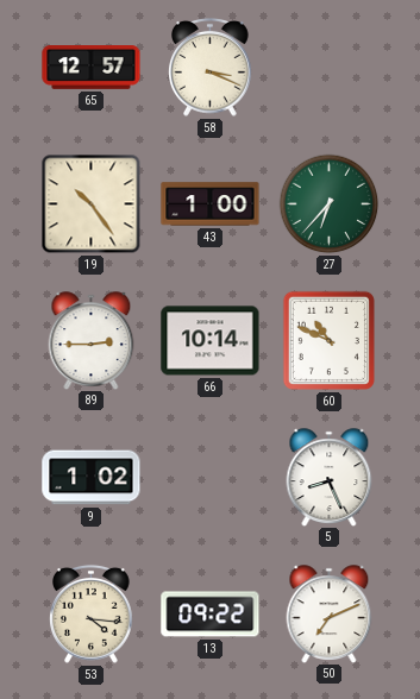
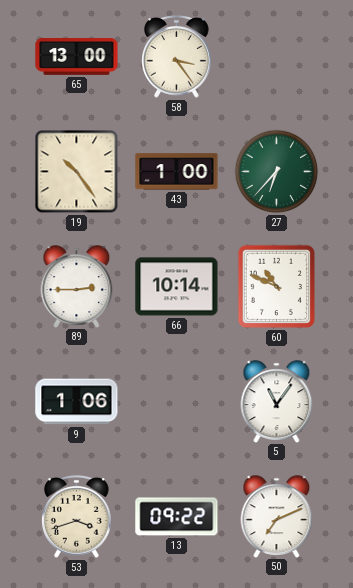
65: 12:57 -> 13:00 (77, 57)
58: 3:19 -> 3:24 (177, 56)
9: 1:02 -> 1:06 (77, 402)
5: 8:26 -> 11:06 (277, 401)
53: 4:16 -> 3:42 (77, 516)
